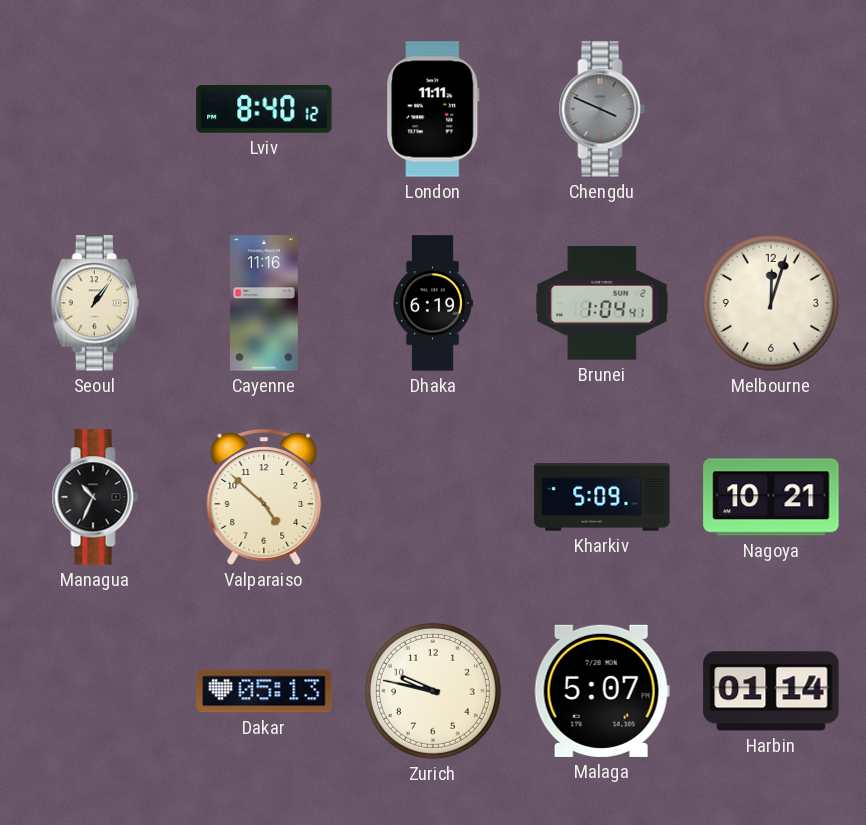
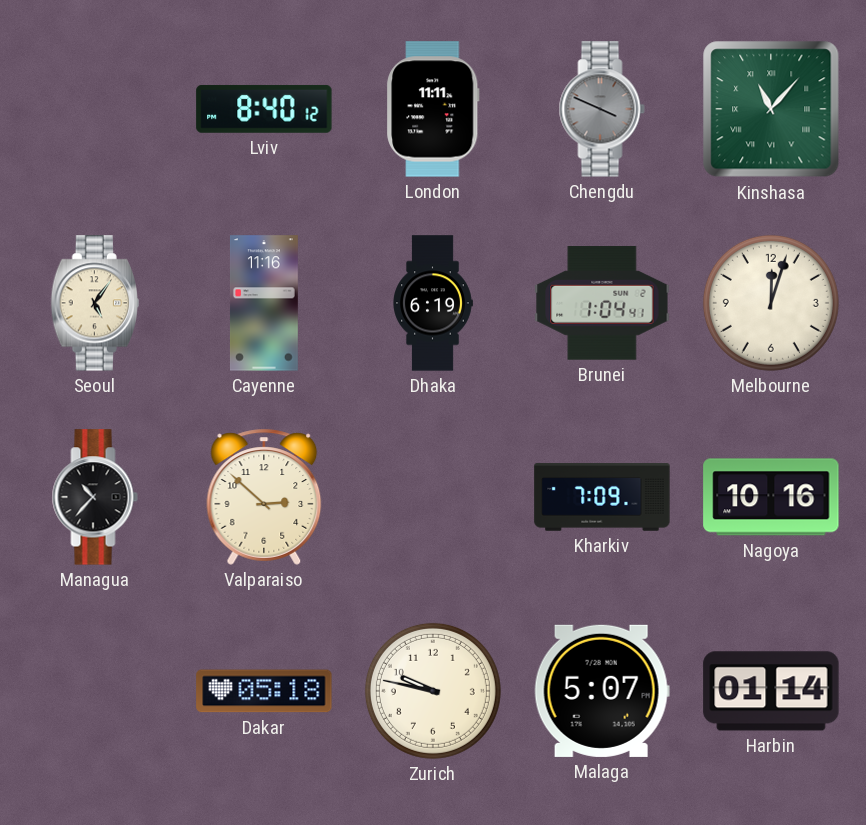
Kinshasa: none -> 11:07 (771, 109)
Seoul: 1:06 -> 5:06 (94, 303)
Managua: 10:34 -> 10:37 (95, 497)
Valparaiso: 4:52 -> 2:52 (264, 497)
Kharkiv: 5:09 -> 7:09 (602, 497)
Nagoya: 10:21 -> 10:16 (771, 497)
Dakar: 05:13 -> 05:18 (264, 691)
